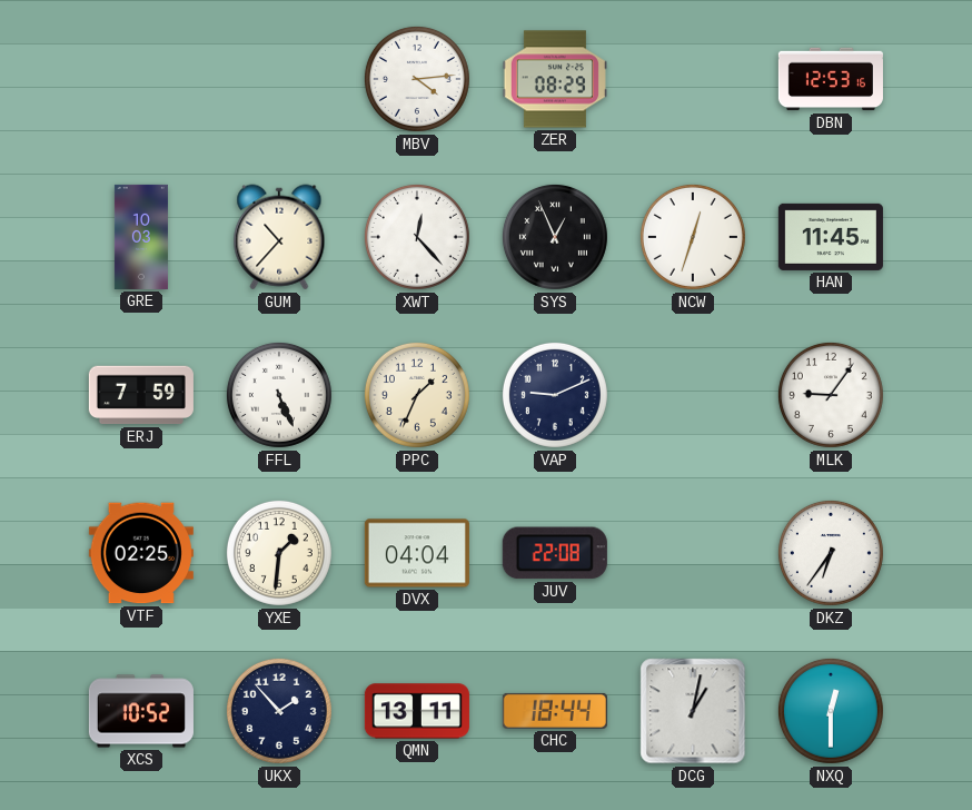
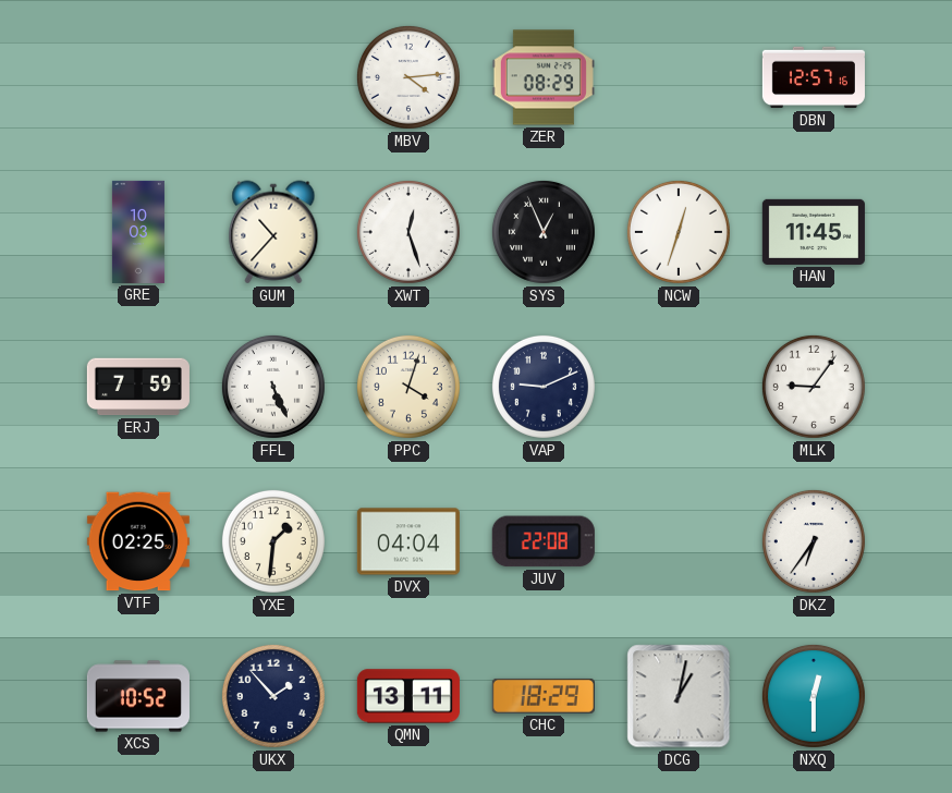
DBN: 12:53 -> 12:57 (814, 77)
XWT: 12:23 -> 12:27 (408, 232)
PPC: 1:34 -> 4:03 (408, 387)
CHC: 18:44 -> 18:29 (544, 696)
